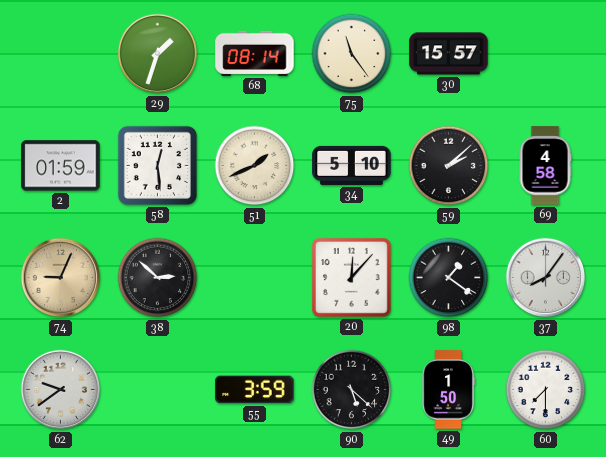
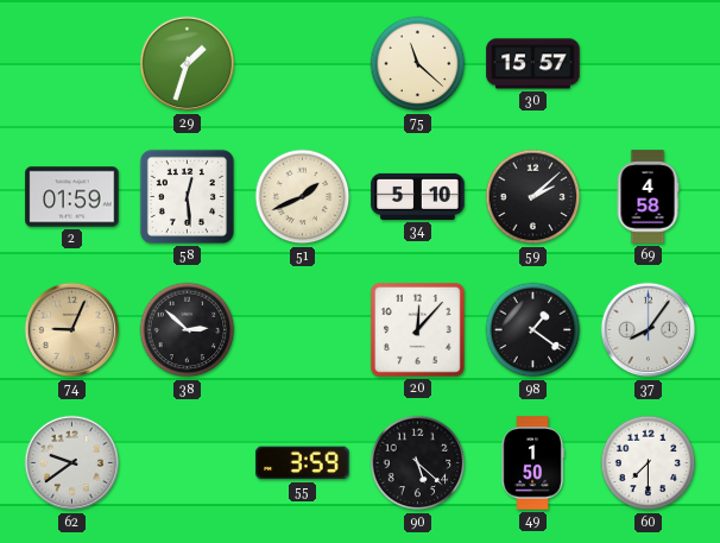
68: 08:14 -> none (255, 53)
75: 11:24 -> 11:22 (418, 64)
